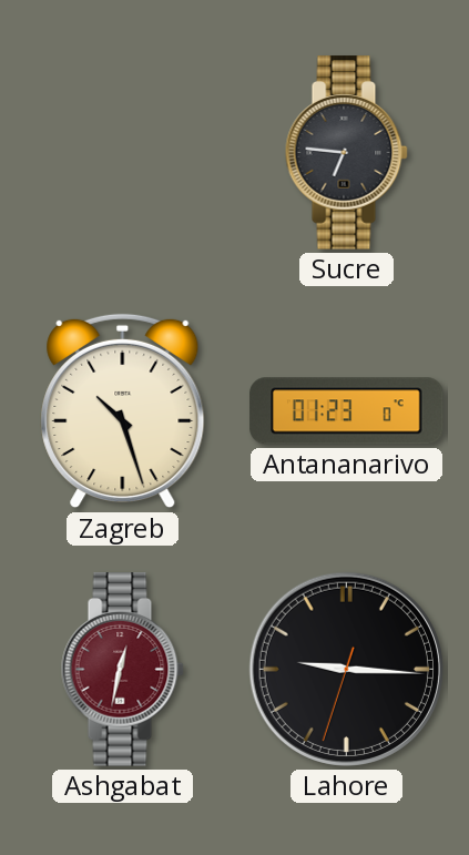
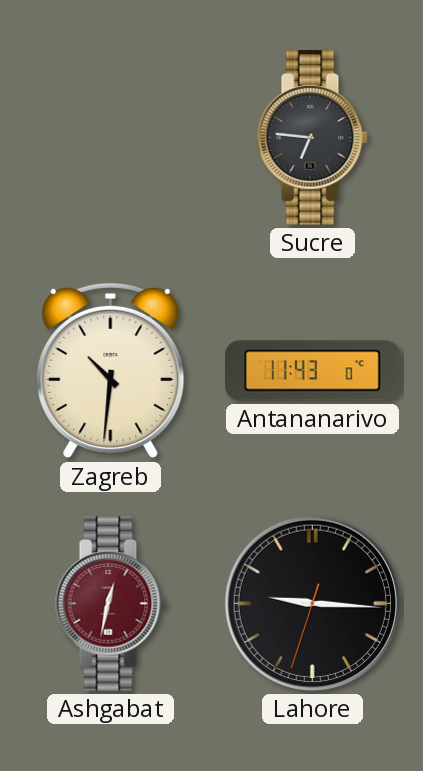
Zagreb: 10:27 -> 10:31 (111, 371)
Antananarivo: 01:23 -> 11:43 (313, 371)
